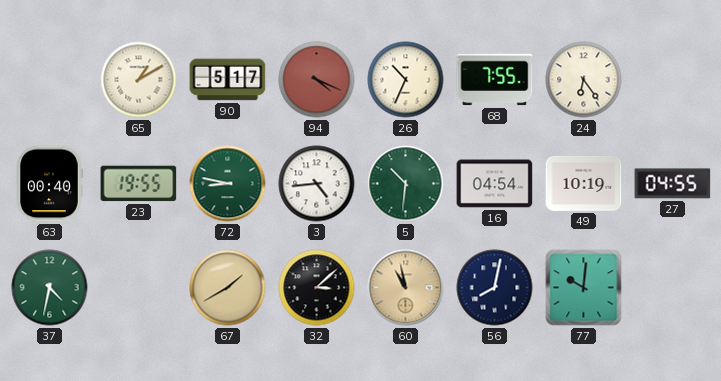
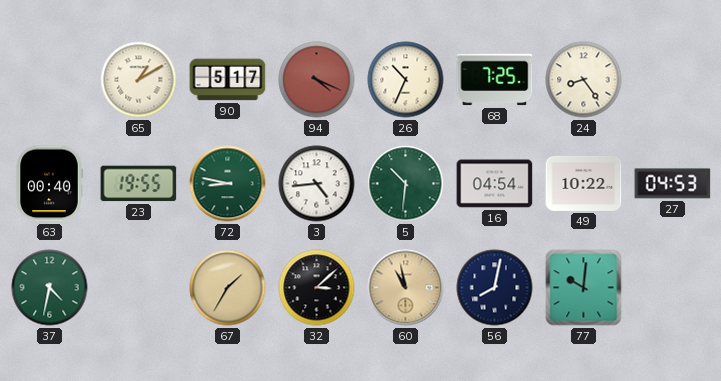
68: 7:55 -> 7:25 (495, 80)
24: 6:24 -> 8:24 (584, 80)
49: 10:19 -> 10:22 (584, 183)
27: 04:55 -> 04:53 (673, 184)
67: 1:40 -> 1:35 (228, 288)
